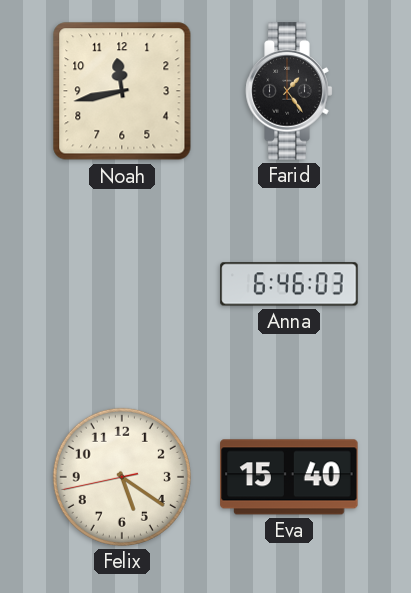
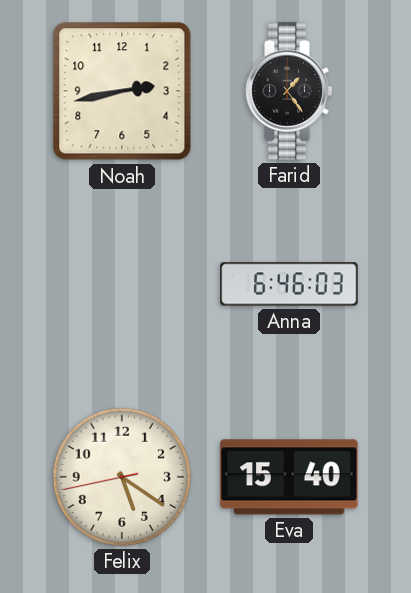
Noah: 11:43 -> 2:43 (122, 91)
